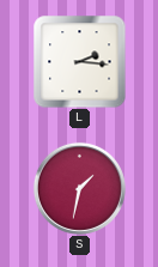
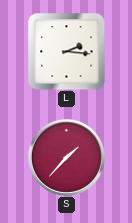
S: 1:32 -> 1:37 (66, 157)
